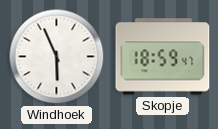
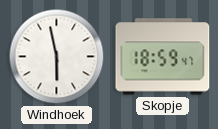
Windhoek: 5:56 -> 5:58 (57, 57)
